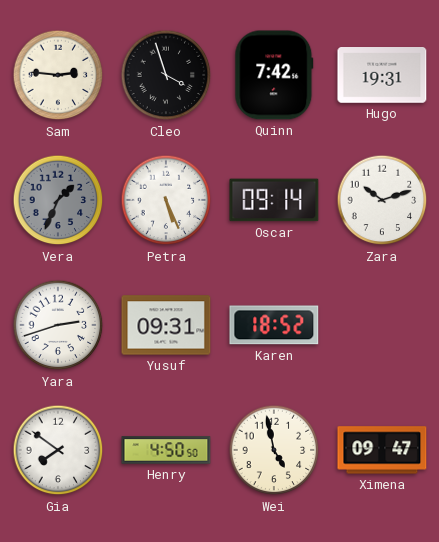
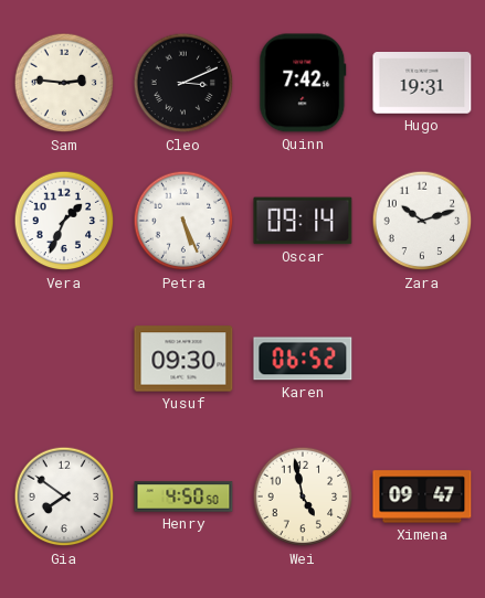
Cleo: 3:57 -> 3:11 (183, 83)
Vera dial: grey -> white (64, 221)
Yara: 2:42 -> none (58, 325)
Yusuf: 09:31 -> 09:30 (183, 359)
Karen: 18:52 -> 06:52 (303, 359)
